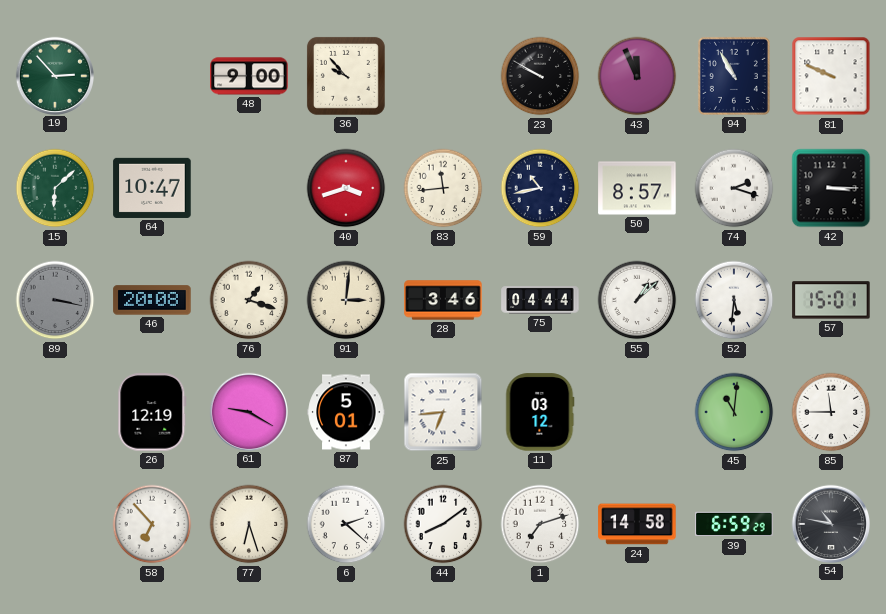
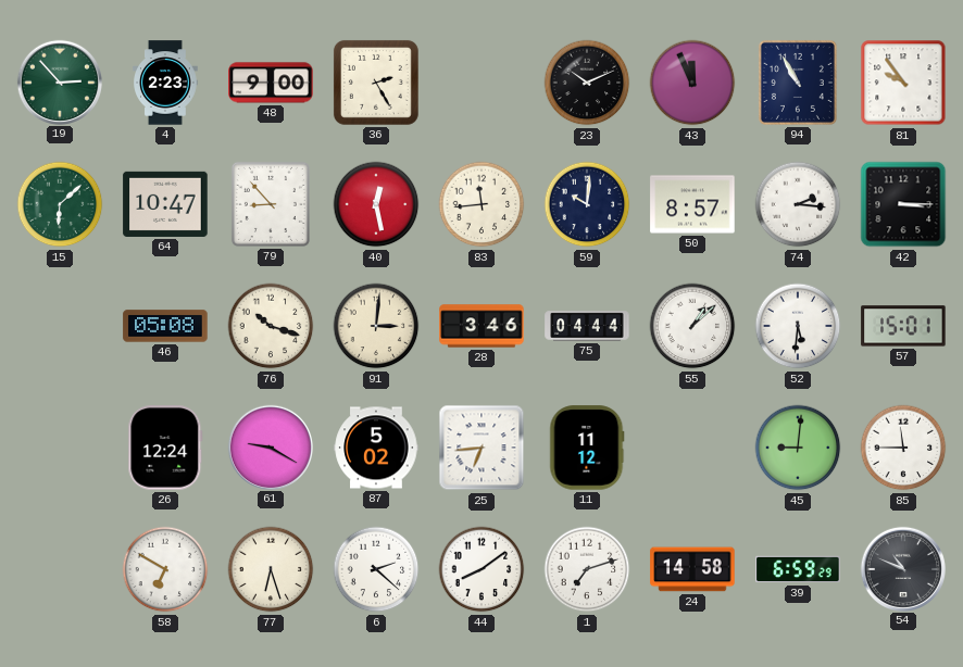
4: none -> 2:23 (166, 83)
36: 9:53 -> 2:25 (376, 83)
23: 9:50 -> 10:11 (587, 83)
81: 9:49 -> 9:54 (903, 83)
79: none -> 8:53 (271, 204)
40: 3:42 -> 12:28 (376, 204)
59: 10:43 -> 10:01 (587, 204)
74: 2:18 -> 2:16 (798, 204)
89: 3:17 -> none (55, 300)
46: 20:08 -> 05:08 (165, 326)
76: 1:18 -> 10:18 (271, 326)
26: 12:19 -> 12:24 (165, 448)
87: 5:01 -> 5:02 (376, 448)
11: 03:12 -> 11:12 (587, 448)
45: 11:01 -> 9:01 (798, 448)
58: 6:53 -> 6:50 (165, 569)
54: 10:47 -> 10:49 (902, 568)
